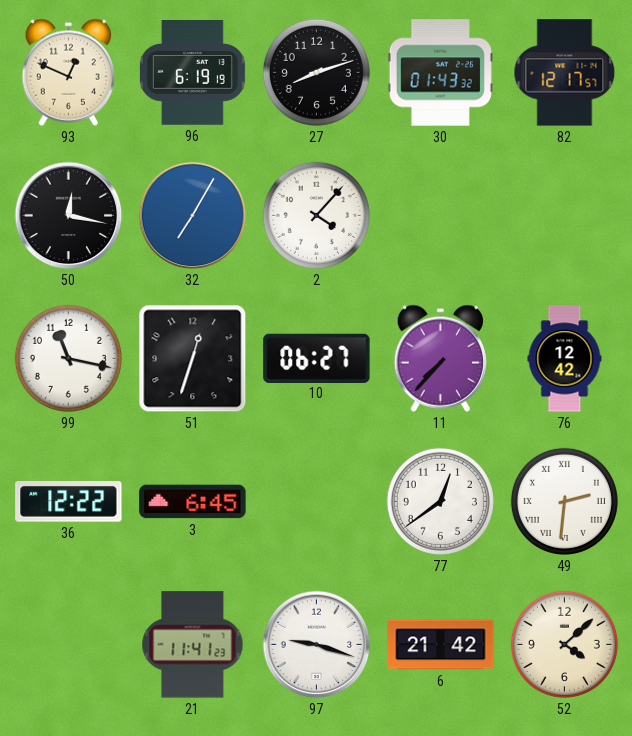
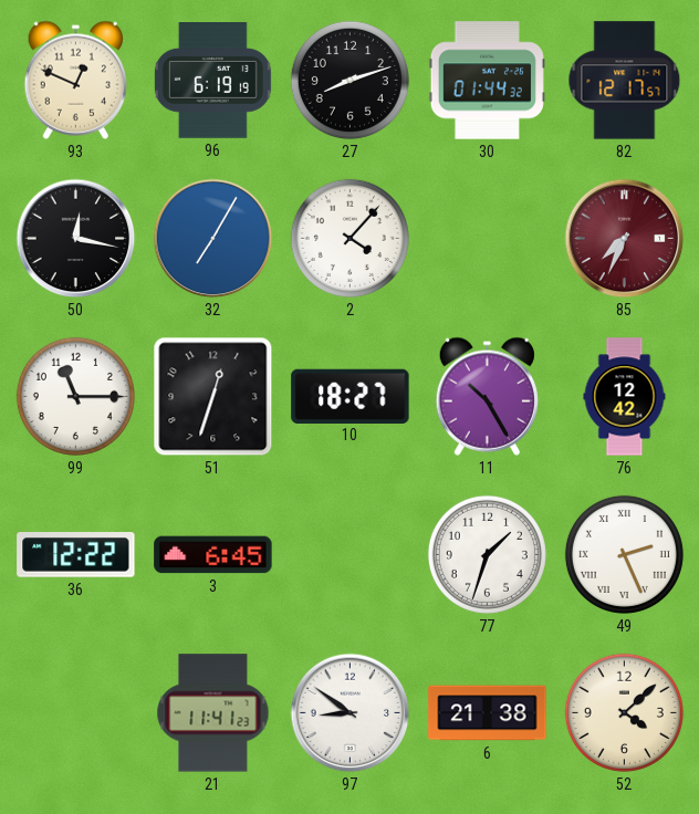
30: 01:43 -> 01:44 (487, 81)
85: none -> 7:34 (625, 239)
99: 11:17 -> 11:15 (75, 396)
10: 06:27 -> 18:27 (351, 396)
11: 7:37 -> 10:25 (487, 396)
77: 12:39 -> 1:33 (487, 554)
49: 2:31 -> 2:26 (624, 554)
97: 9:18 -> 8:51 (351, 713)
6: 21:42 -> 21:38 (488, 713)
